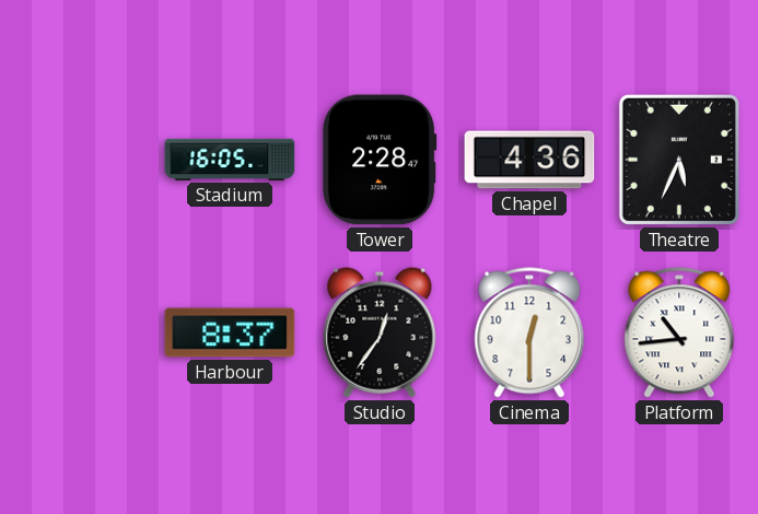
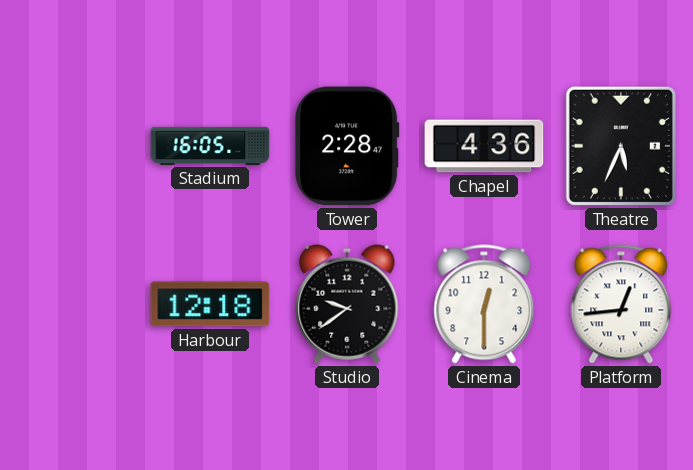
Harbour: 8:37 -> 12:18 (210, 304)
Studio: 12:36 -> 9:39 (347, 304)
Platform: 10:44 -> 12:44 (621, 304)
